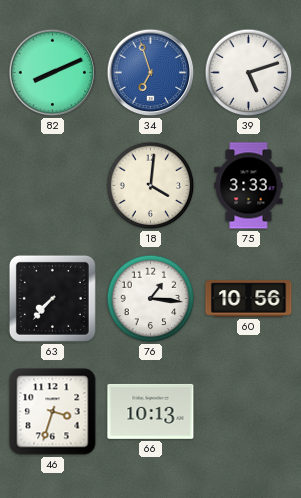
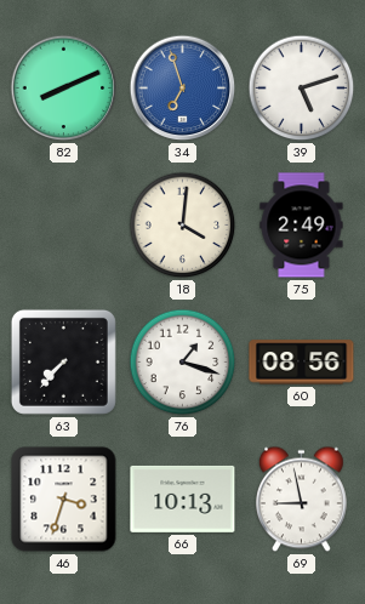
75: 3:33 -> 2:49 (302, 226)
76: 1:16 -> 1:18 (183, 363)
60: 10:56 -> 08:56 (302, 363)
69: none -> 8:58 (302, 500)
